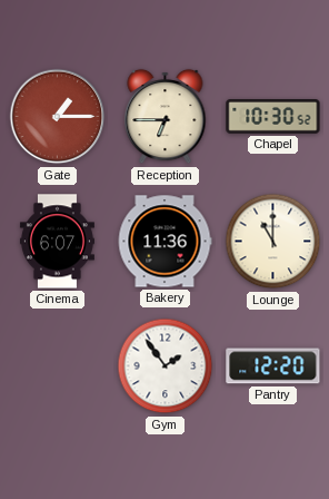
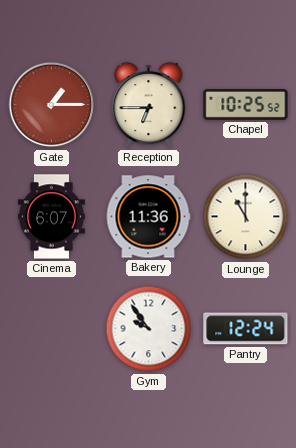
Chapel: 10:30 -> 10:25 (246, 105)
Gym: 1:54 -> 9:54 (149, 329)
Pantry: 12:20 -> 12:24 (246, 329)
